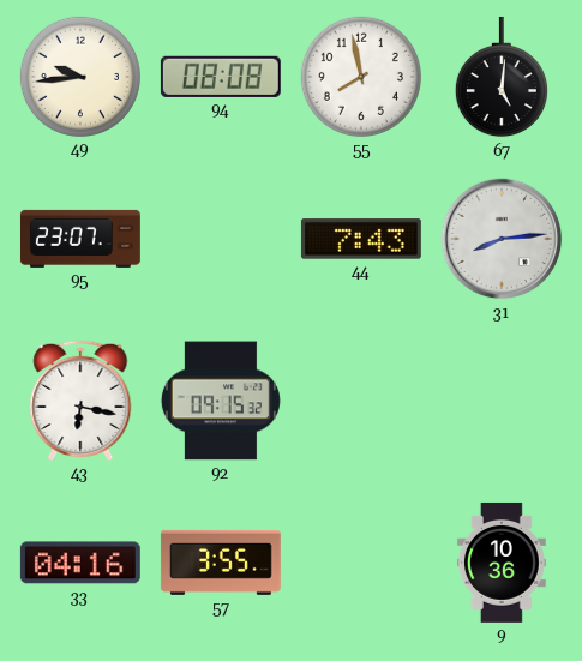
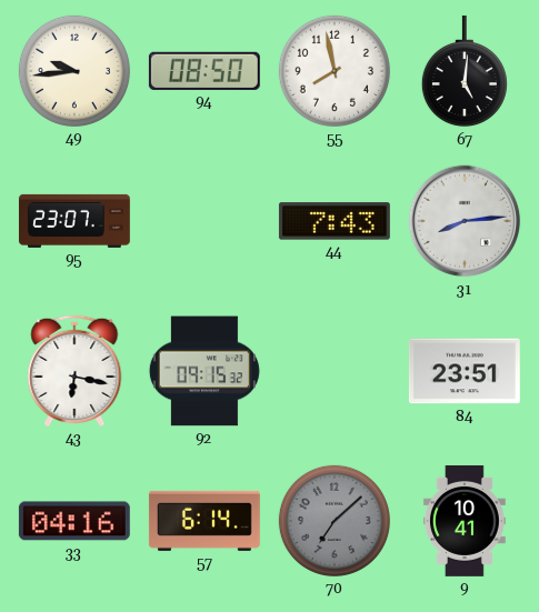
94: 08:08 -> 08:50 (204, 71)
84: none -> 23:51 (465, 371)
57: 3:55 -> 6:14 (204, 521)
70: none -> 7:08 (335, 521)
9: 10:36 -> 10:41 (465, 521)
